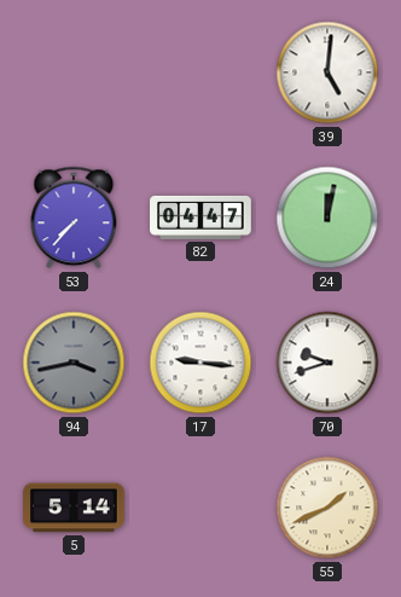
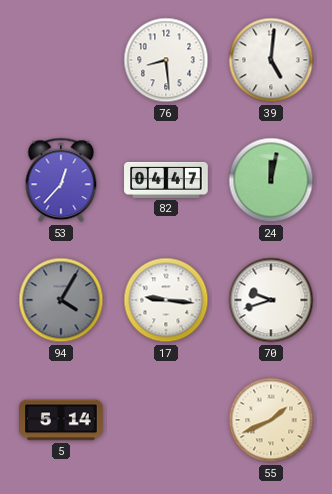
76: none -> 8:29 (166, 60)
53: 7:37 -> 12:37 (61, 180)
94: 3:43 -> 4:05 (61, 300)
